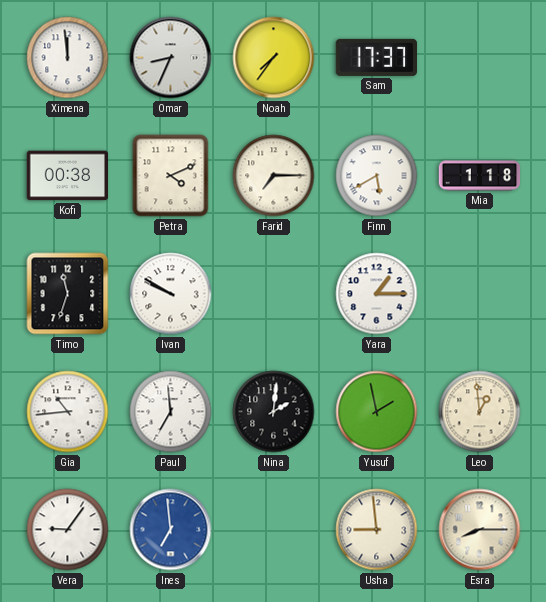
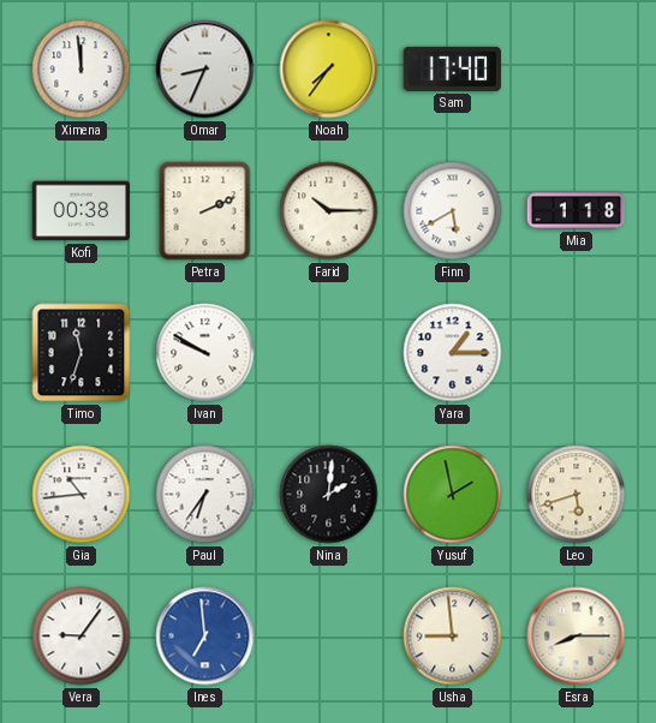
Sam: 17:37 -> 17:40 (452, 68)
Petra: 4:11 -> 2:11 (205, 211)
Farid: 7:15 -> 10:15 (329, 211)
Paul: 6:59 -> 6:36 (205, 495)
Leo: 12:59 -> 5:42 (577, 495)
